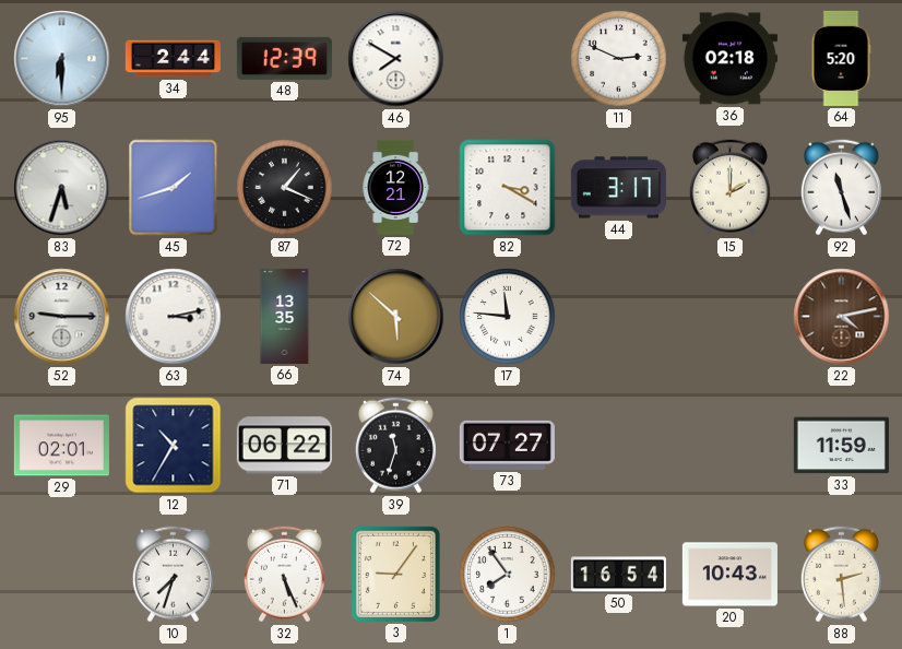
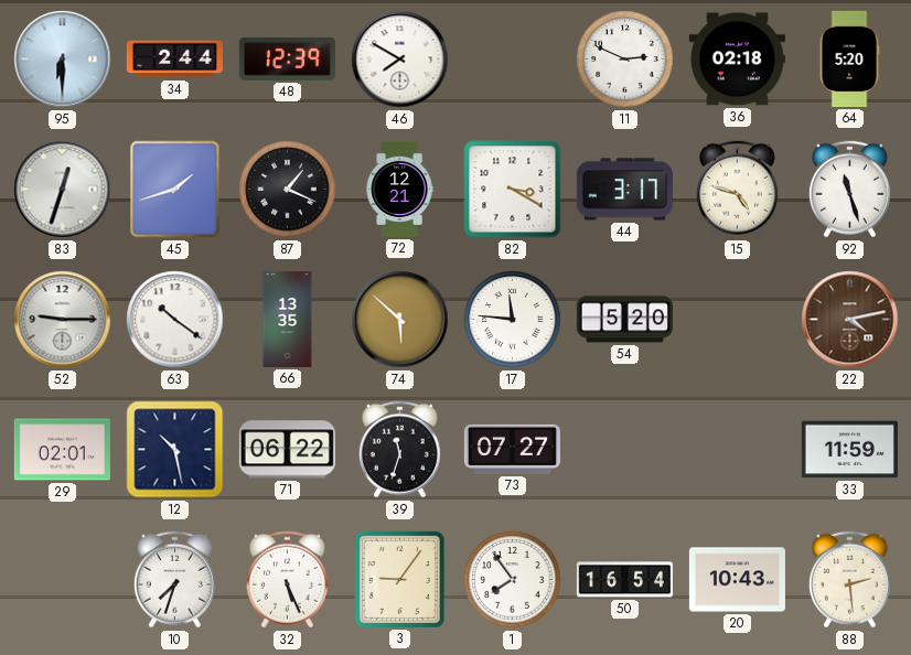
83: 5:33 -> 12:33 (63, 190)
15: 2:00 -> 4:48 (737, 190)
63: 3:13 -> 10:21 (175, 320)
54: none -> 5:20 (624, 320)
12: 10:35 -> 10:28 (175, 450)
